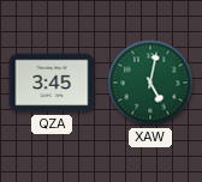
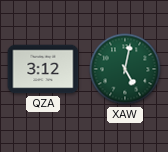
QZA: 3:45 -> 3:12 (43, 69)
